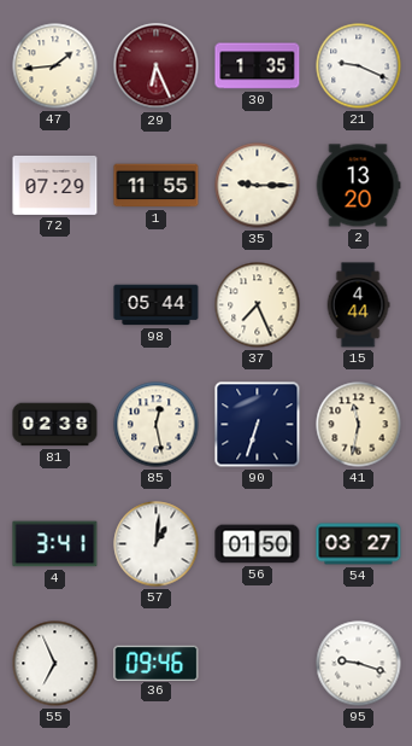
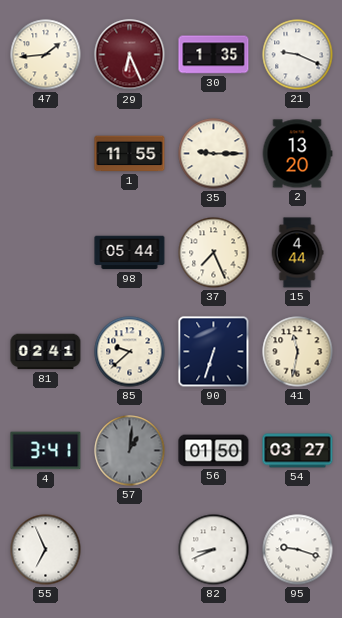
72: 07:29 -> none (55, 185)
81: 02:38 -> 02:41 (46, 352)
85: 12:28 -> 9:38 (130, 352)
57 dial: white -> grey (130, 451)
36: 09:46 -> none (157, 663)
82: none -> 8:41 (214, 550)
